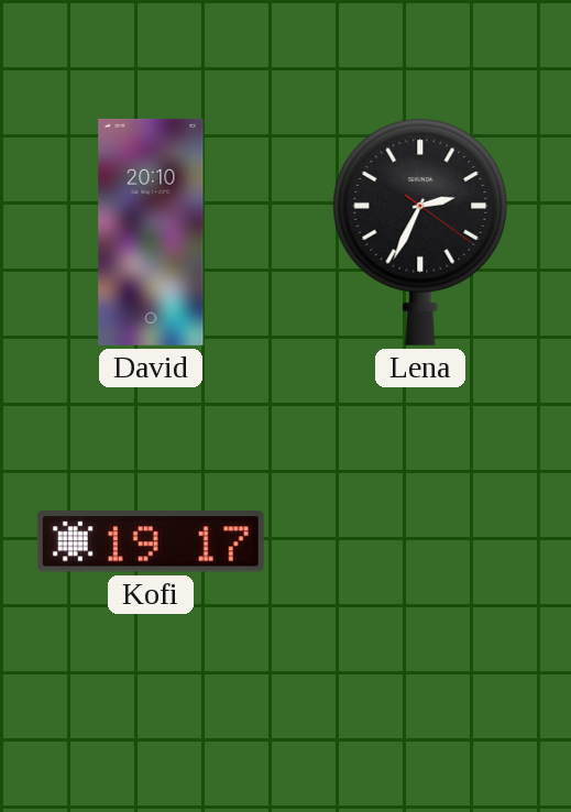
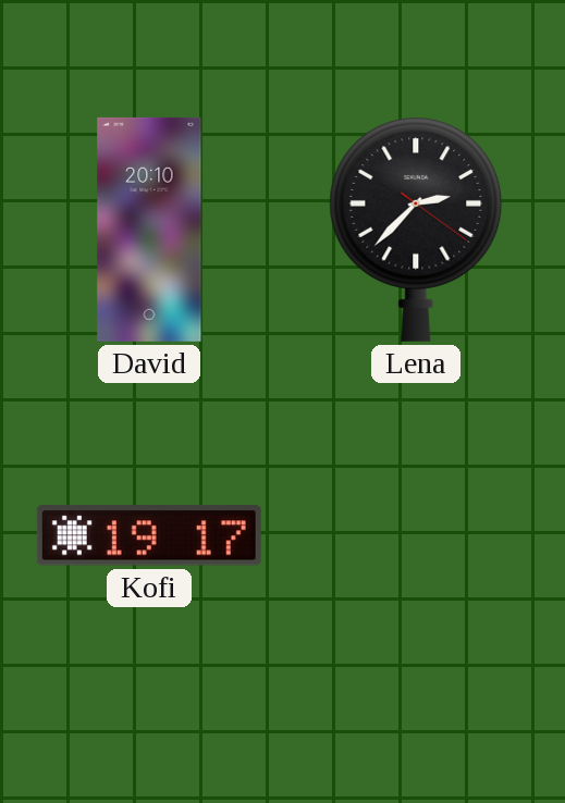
Lena: 2:34 -> 2:37 (416, 230)
